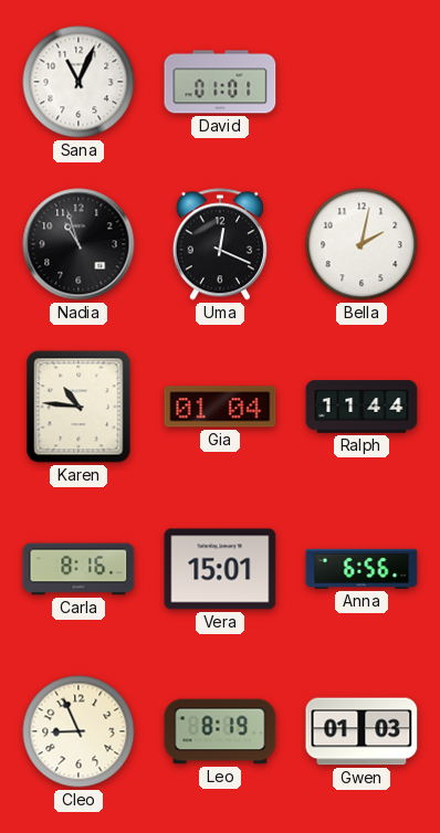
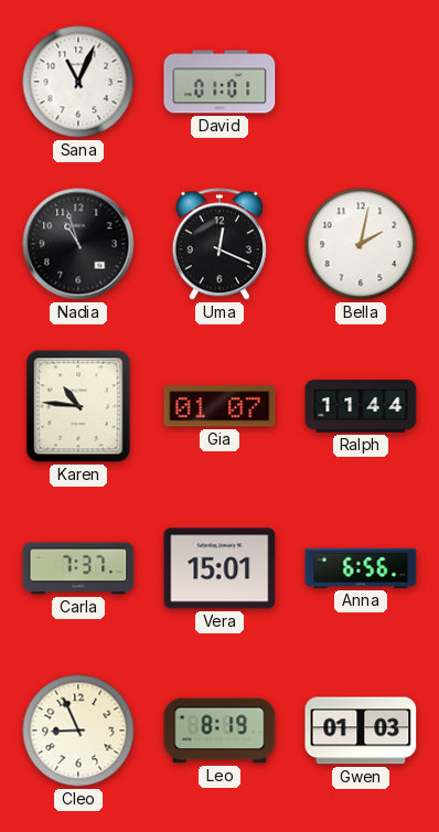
Gia: 01:04 -> 01:07 (219, 406)
Carla: 8:16 -> 7:37 (78, 568)
